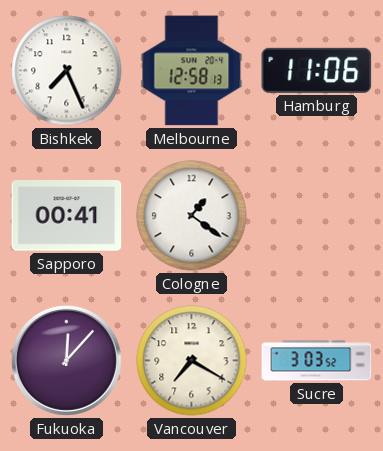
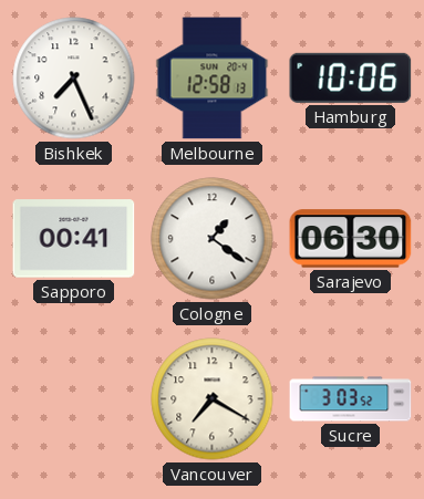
Hamburg: 11:06 -> 10:06 (351, 77)
Sarajevo: none -> 06:30 (351, 239)
Fukuoka: 12:07 -> none (66, 360)
